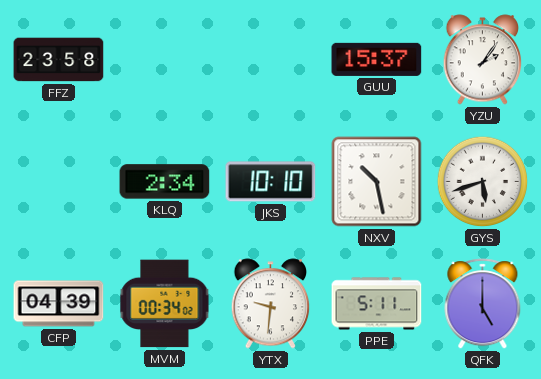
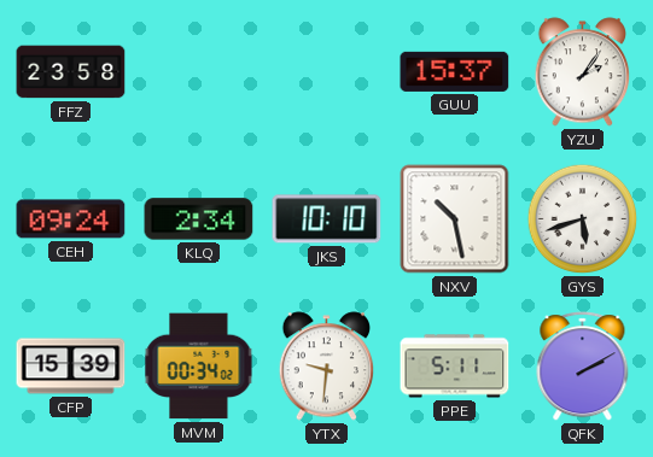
CEH: none -> 09:24 (71, 219)
CFP: 04:39 -> 15:39 (71, 367)
QFK: 5:00 -> 2:10 (583, 367)
